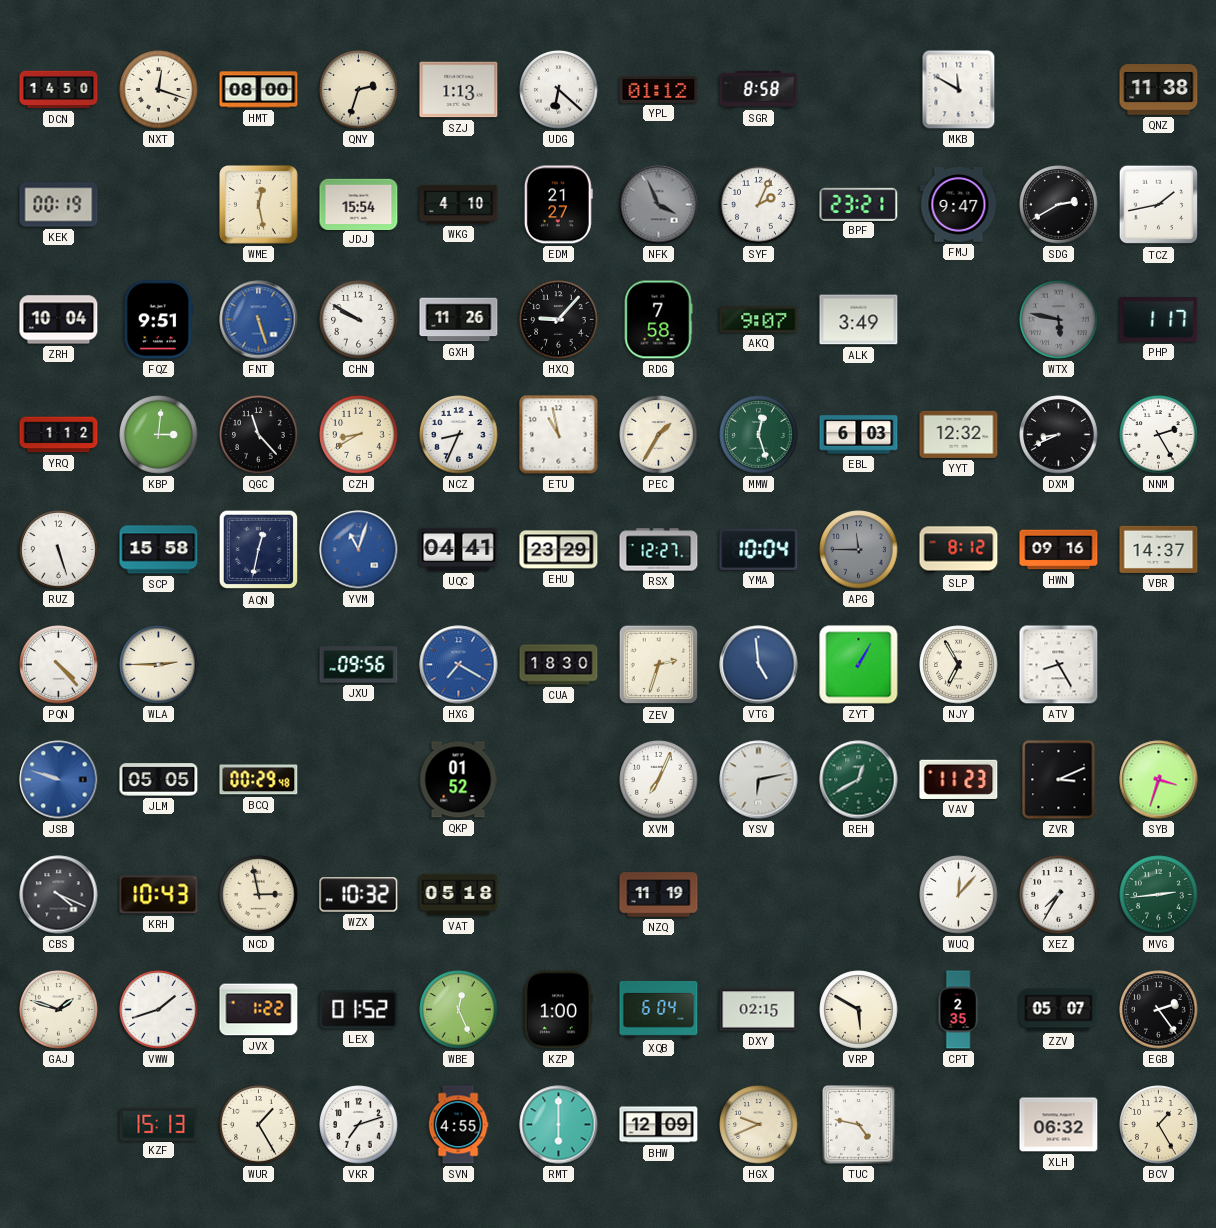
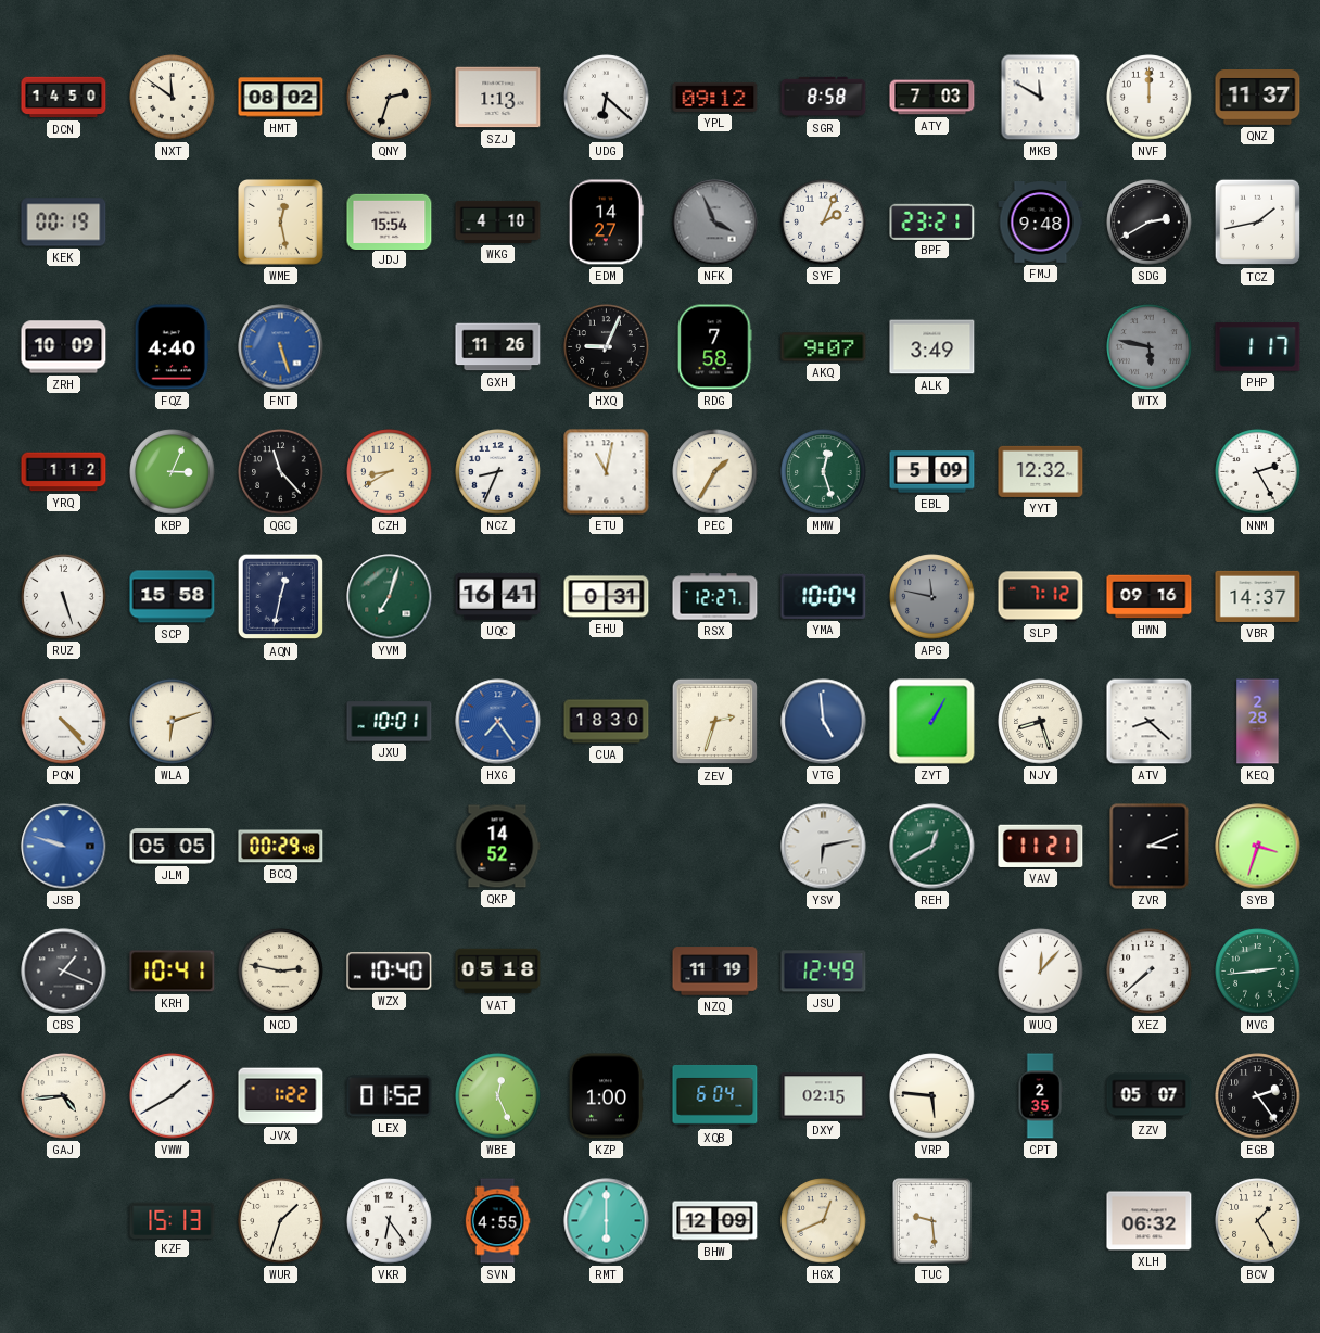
NXT: 12:18 -> 11:51 (173, 98)
HMT: 08:00 -> 08:02 (281, 98)
YPL: 01:12 -> 09:12 (715, 97)
ATY: none -> 7:03 (932, 98)
NVF: none -> 12:00 (1150, 98)
QNZ: 11:38 -> 11:37 (1258, 98)
EDM: 21:27 -> 14:27 (606, 223)
FMJ: 9:47 -> 9:48 (1041, 223)
ZRH: 10:04 -> 10:09 (64, 347)
FQZ: 9:51 -> 4:40 (172, 347)
CHN: 9:50 -> none (359, 320)
HXQ: 9:07 -> 9:04 (607, 347)
KBP: 3:01 -> 3:04 (173, 472)
ETU: 10:58 -> 11:02 (607, 472)
EBL: 6:03 -> 5:09 (932, 472)
DXM: 8:41 -> none (1059, 435)
YVM: 11:03 -> 7:03 (390, 597)
YVM dial: blue -> green (390, 597)
UQC: 04:41 -> 16:41 (498, 596)
EHU: 23:29 -> 0:31 (607, 597)
APG: 11:45 -> 11:47 (932, 597)
SLP: 8:12 -> 7:12 (1041, 597)
WLA: 2:45 -> 6:12 (173, 722)
JXU: 09:56 -> 10:01 (390, 722)
HXG: 7:20 -> 7:24 (498, 722)
NJY: 6:55 -> 8:27 (1041, 722)
ATV: 8:25 -> 8:22 (1150, 722)
KEQ: none -> 2:28 (1258, 722)
QKP: 01:52 -> 14:52 (497, 847)
XVM: 7:04 -> none (659, 780)
VAV: 11:23 -> 11:21 (1041, 846)
CBS: 4:19 -> 1:19 (64, 972)
KRH: 10:43 -> 10:41 (173, 972)
NCD: 2:58 -> 2:47 (281, 972)
WZX: 10:32 -> 10:40 (390, 972)
JSU: none -> 12:49 (824, 972)
XEZ: 7:35 -> 7:38 (1150, 972)
GAJ: 1:48 -> 4:44 (64, 1096)
VWW: 1:42 -> 1:40 (173, 1096)
VRP: 5:50 -> 5:46 (932, 1096)
WUR: 1:25 -> 1:33 (281, 1221)
VKR: 7:12 -> 6:24 (390, 1221)
HGX: 9:41 -> 12:41 (824, 1221)
TUC: 4:47 -> 9:29 (932, 1221)
